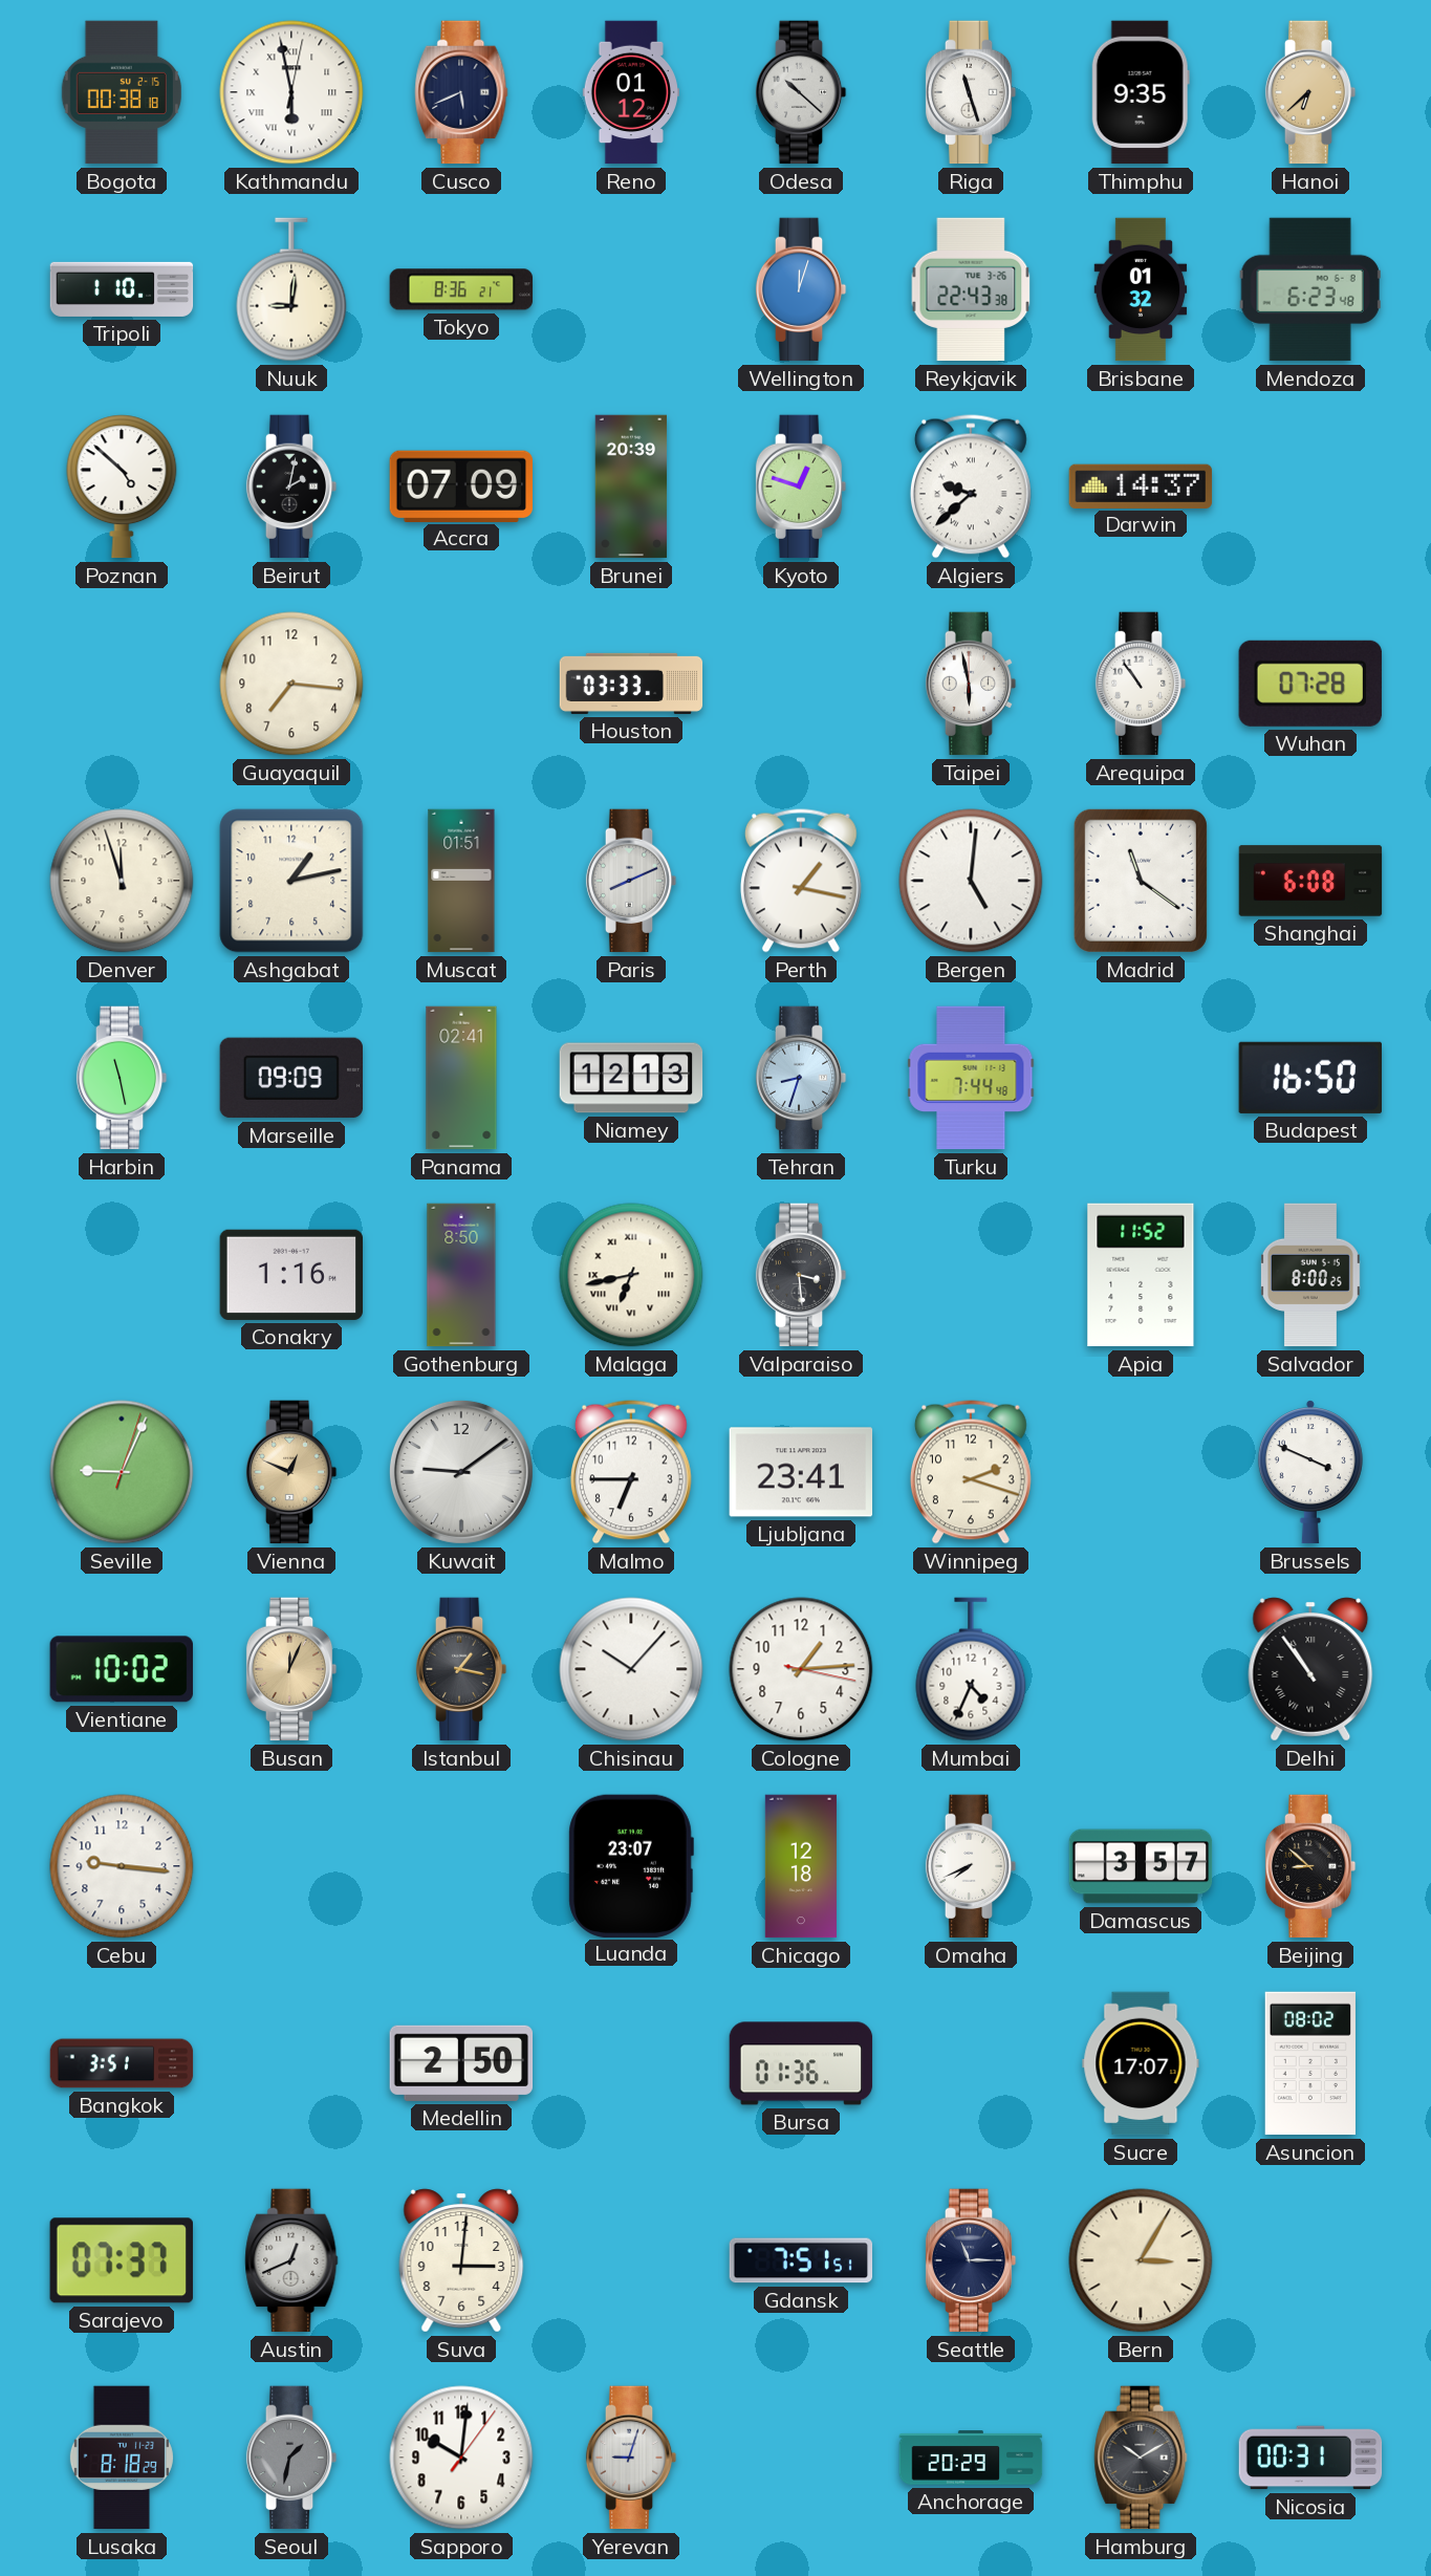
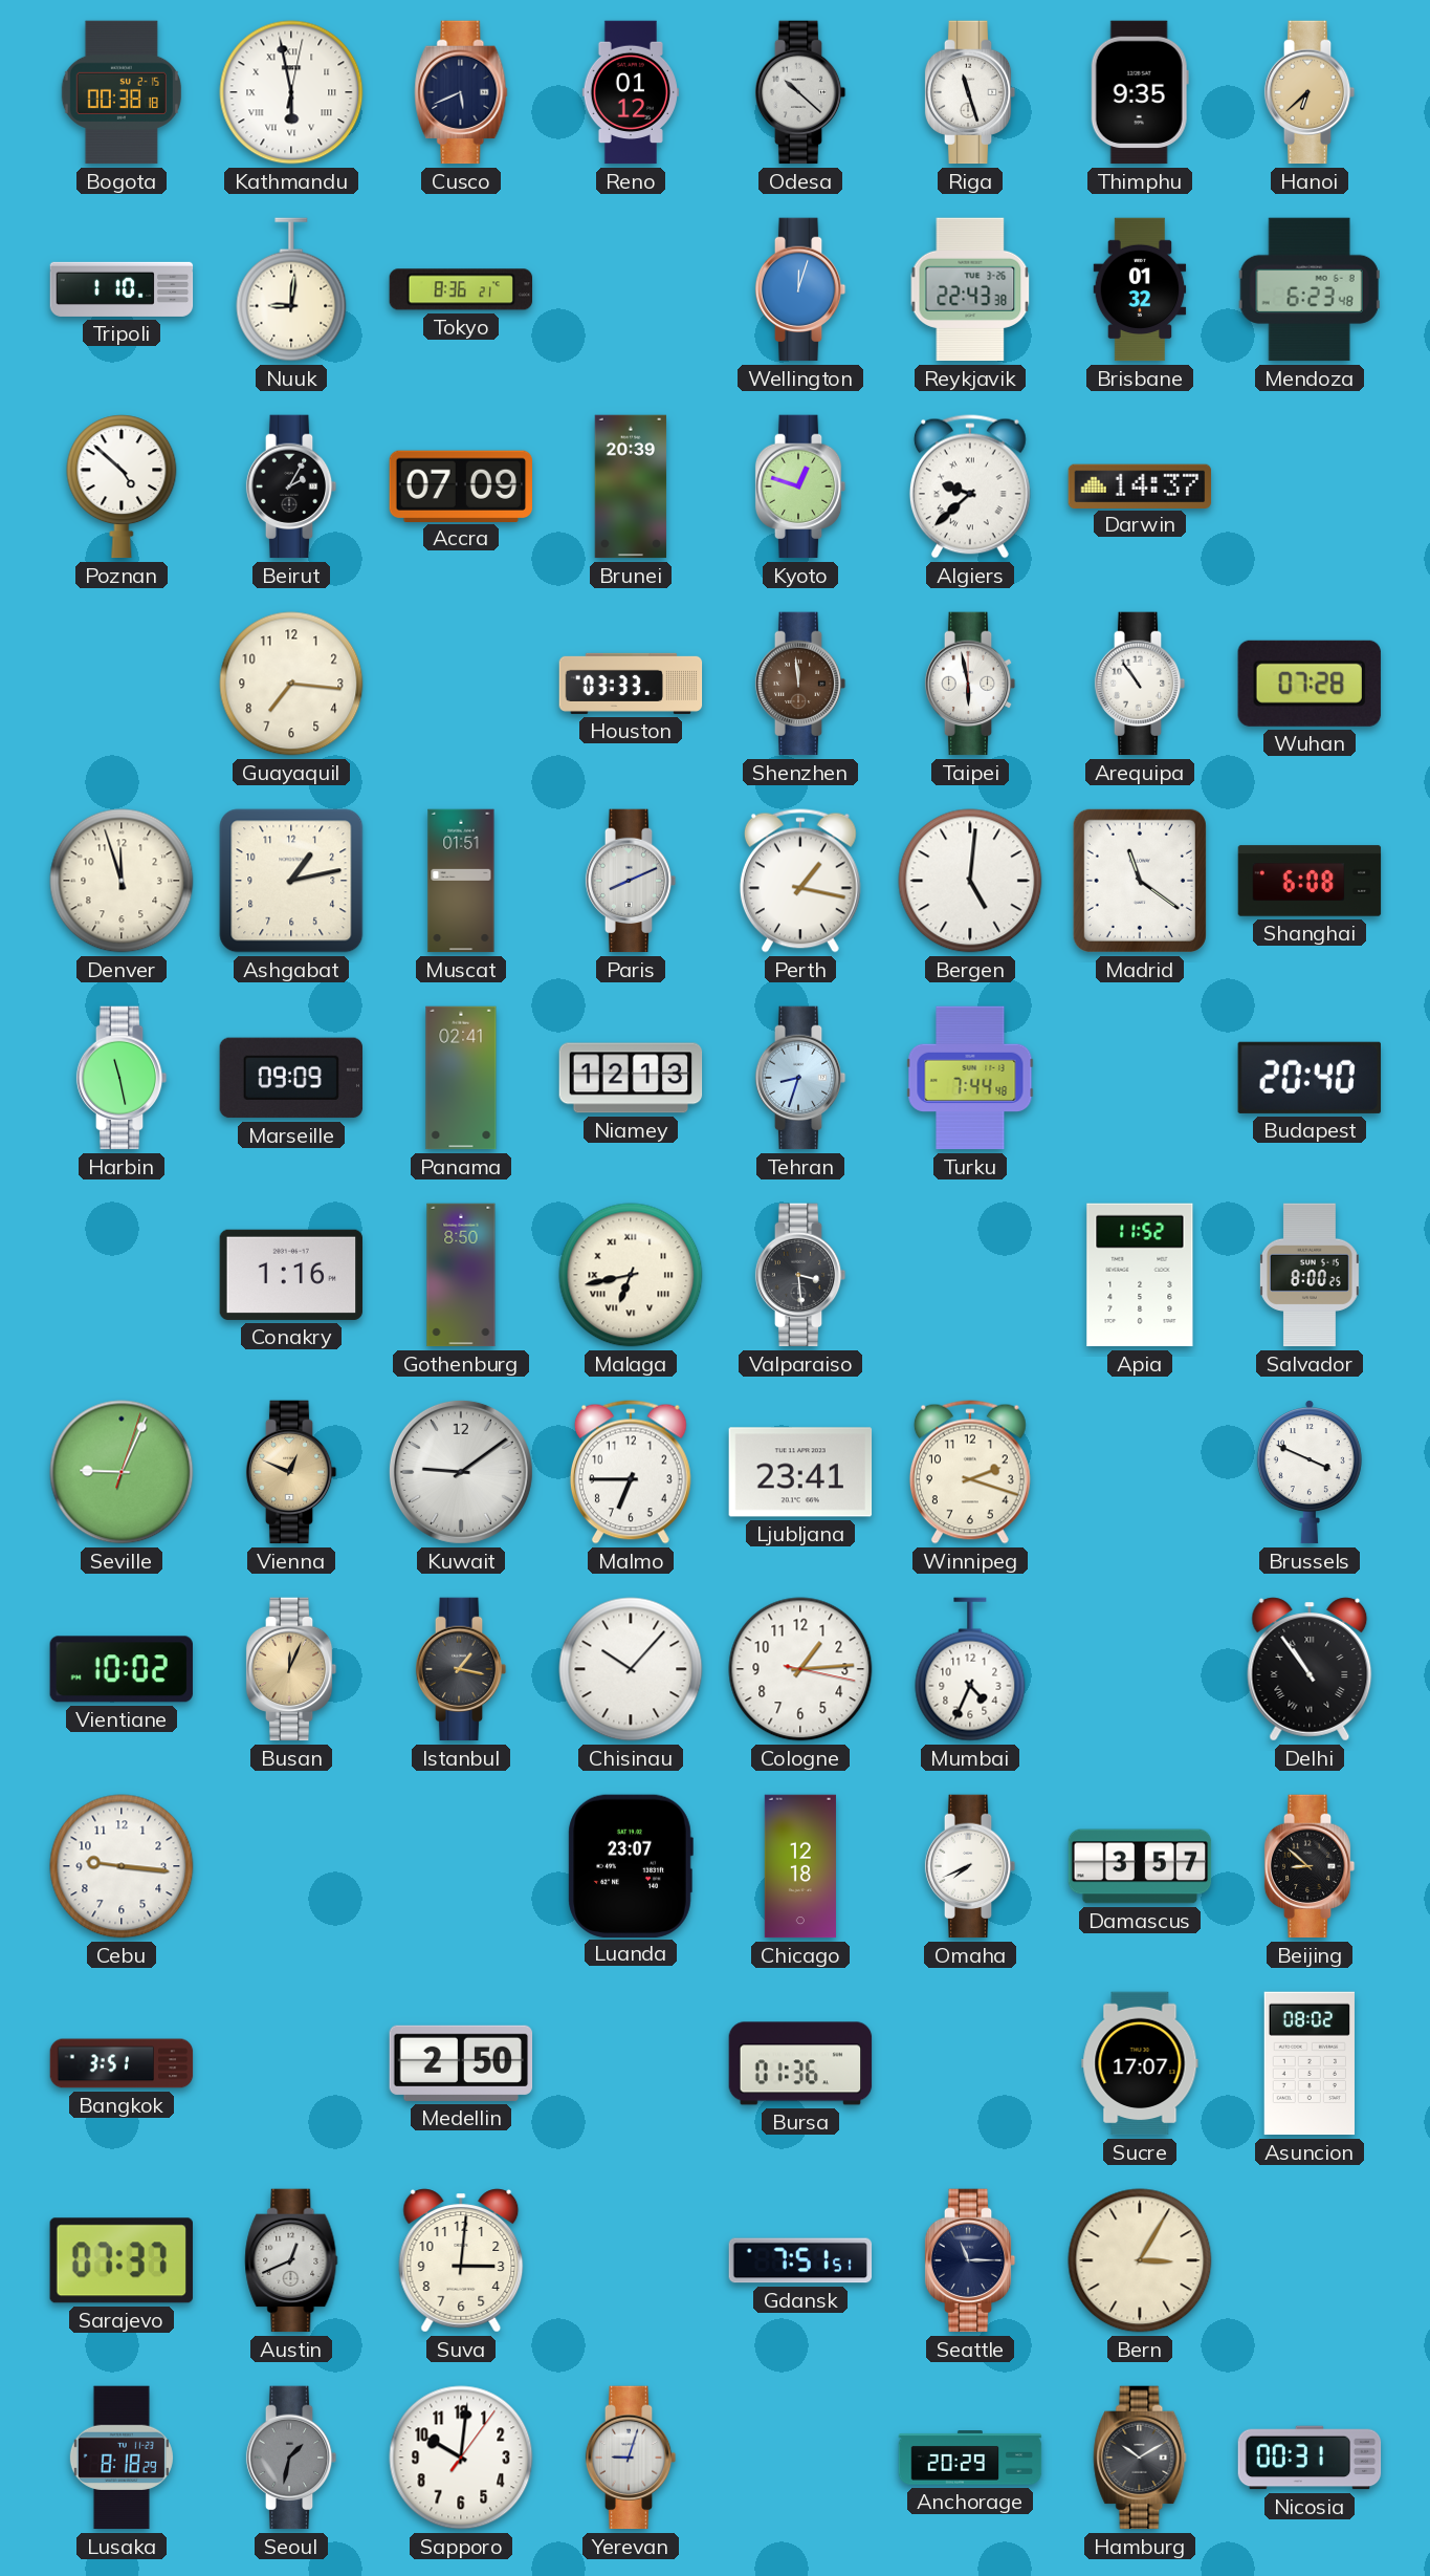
Beirut: 2:02 -> 2:05 (291, 486)
Shenzhen: none -> 11:59 (800, 684)
Budapest: 16:50 -> 20:40 (1308, 1078)
